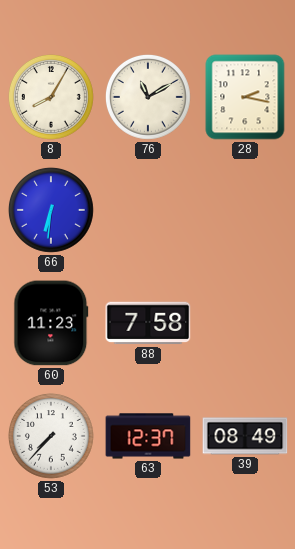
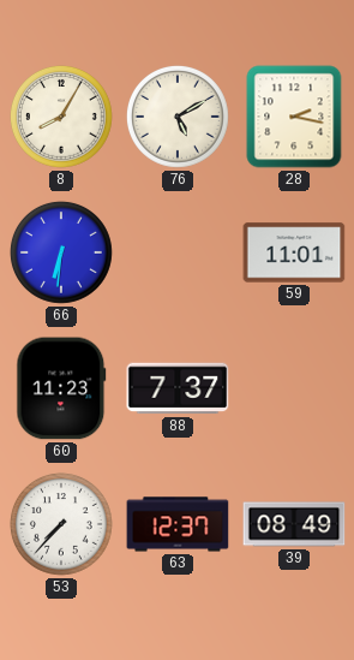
76: 11:10 -> 5:10 (178, 117)
59: none -> 11:01 (294, 252)
88: 7:58 -> 7:37 (178, 388)
